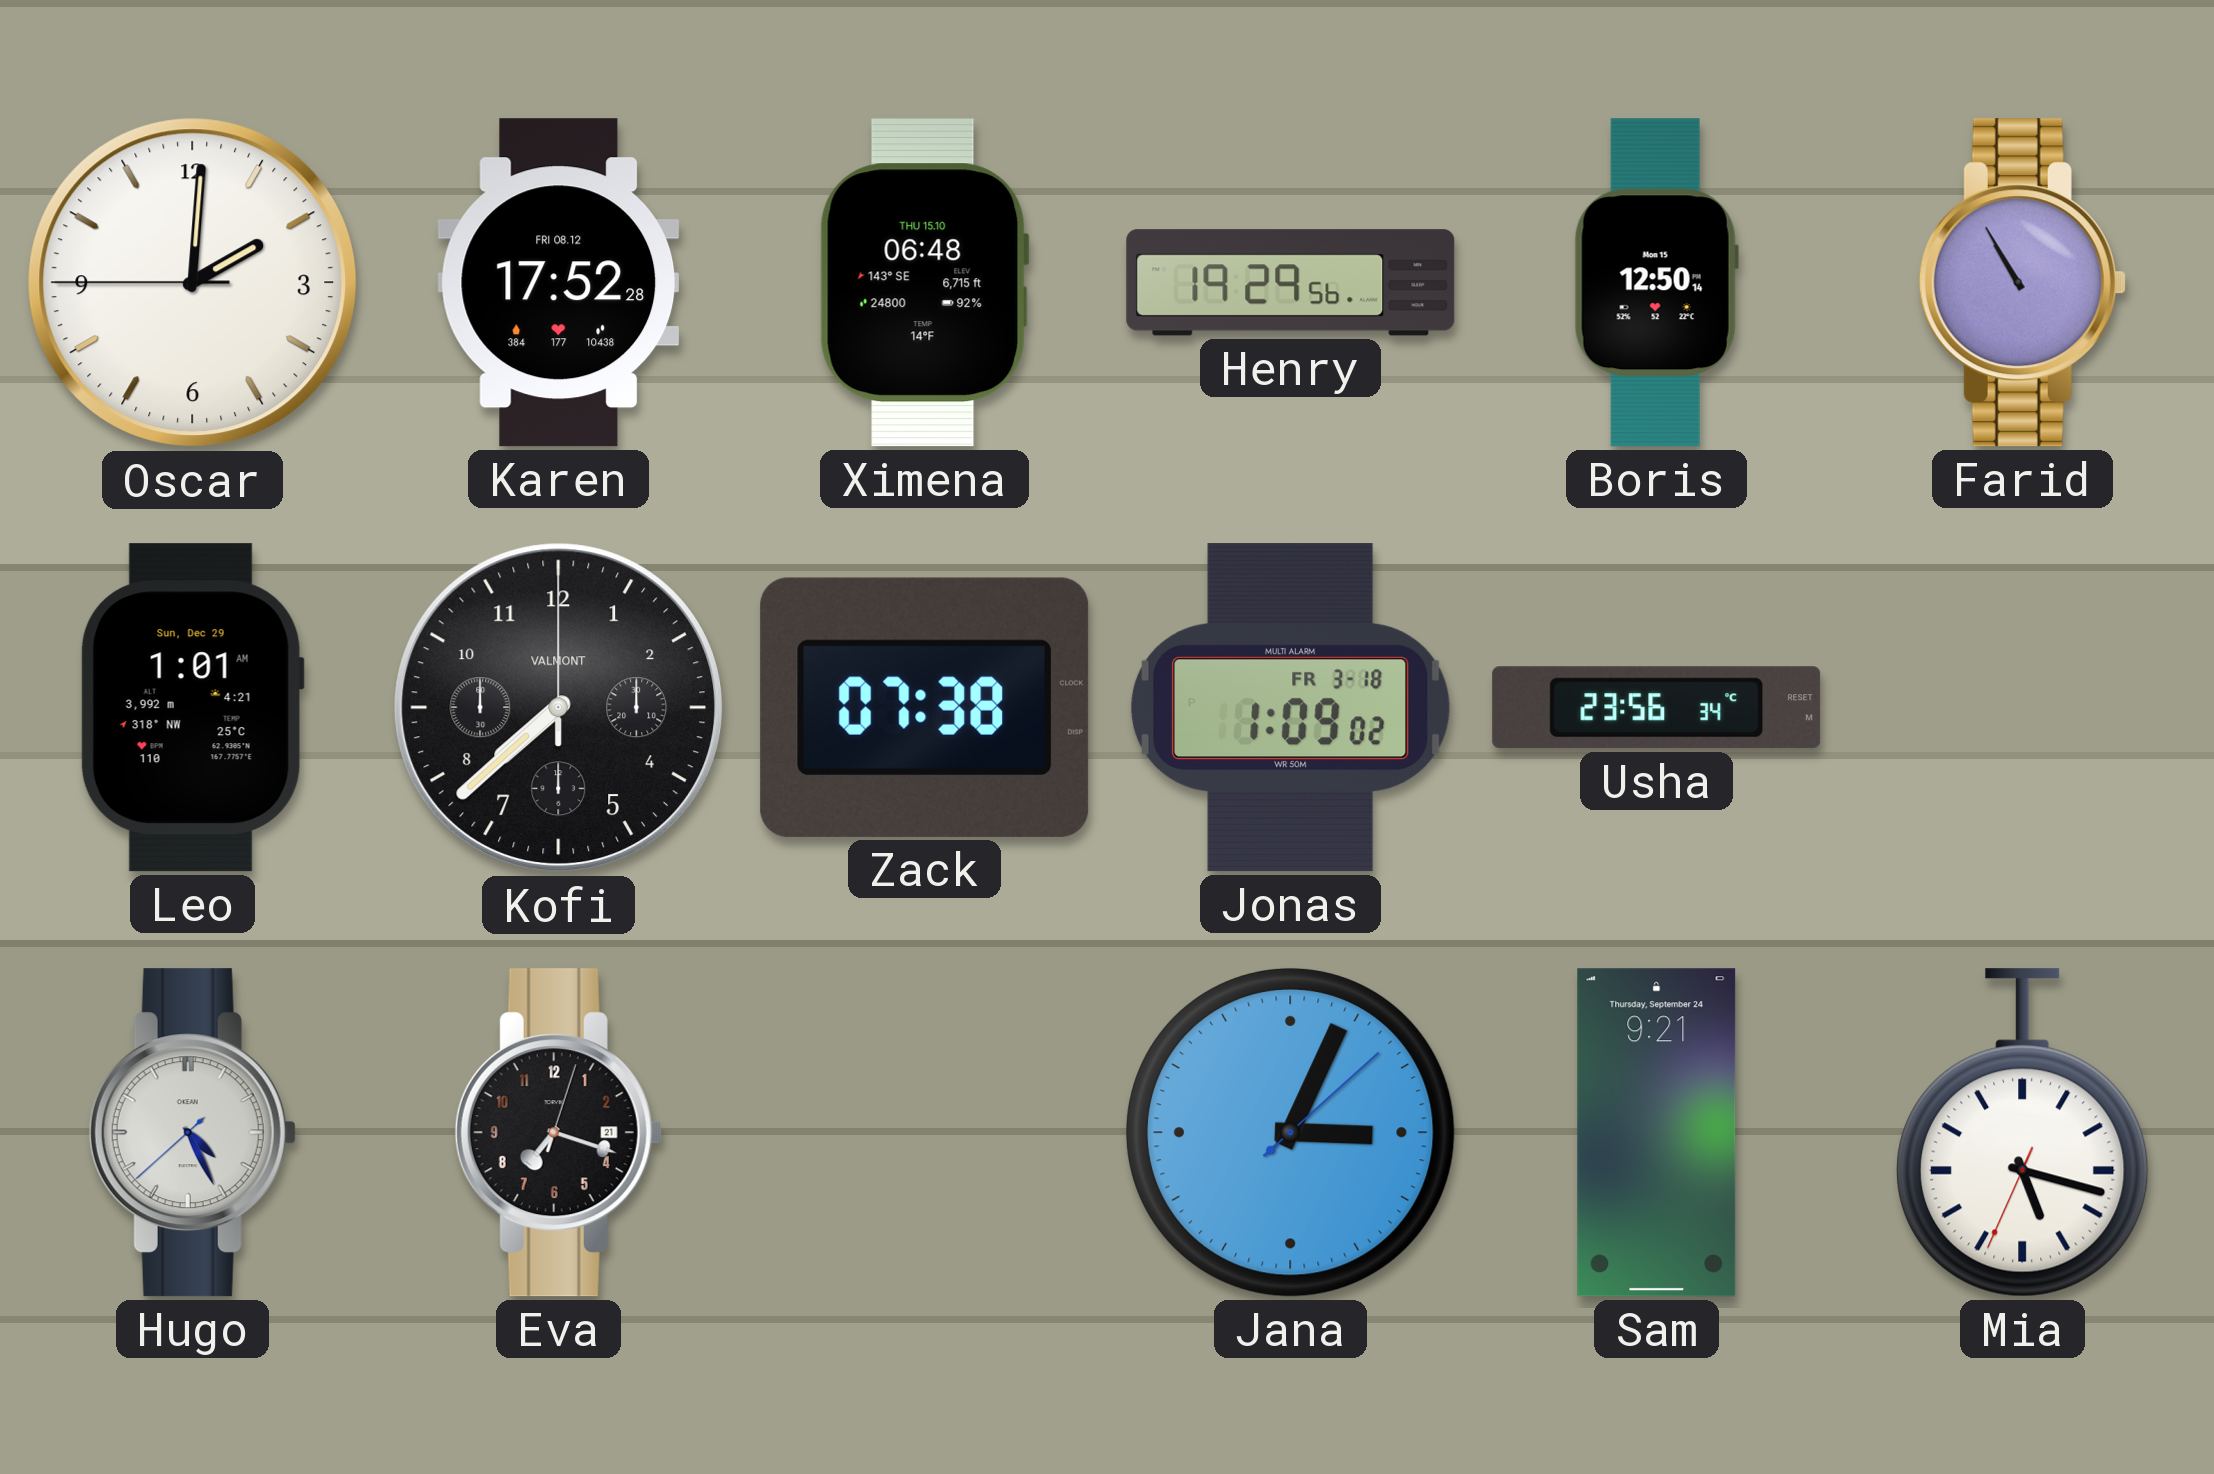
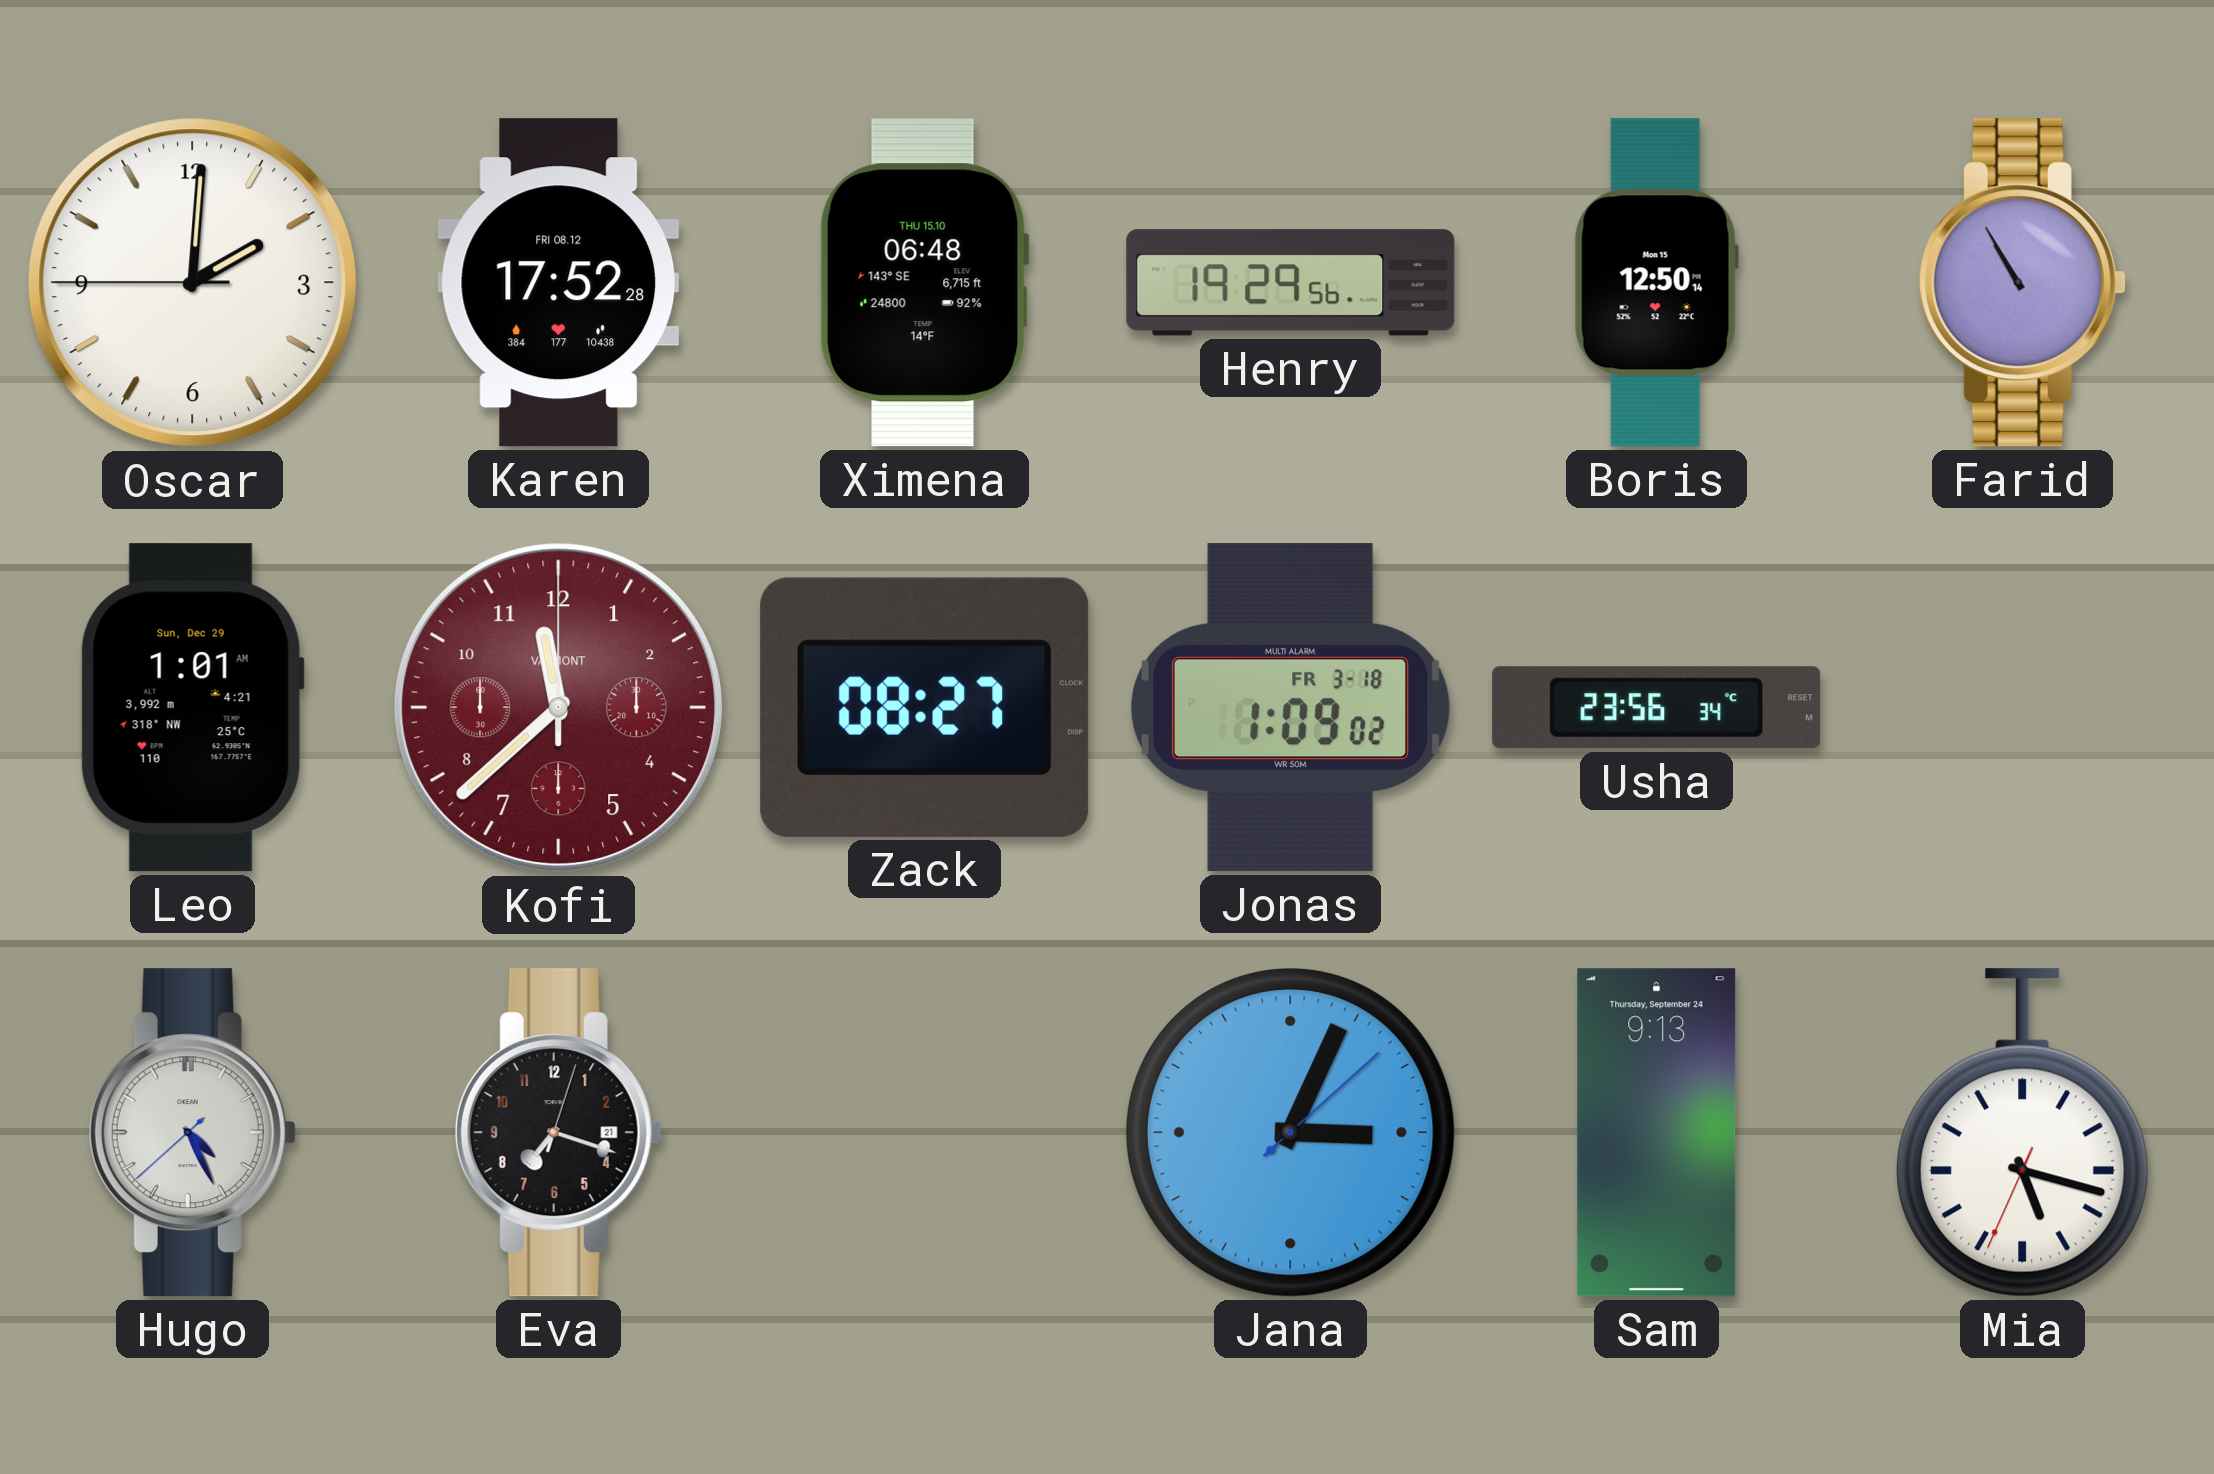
Kofi: 7:38 -> 11:38 (559, 708)
Kofi dial: black -> burgundy (559, 708)
Zack: 07:38 -> 08:27 (925, 707)
Sam: 9:21 -> 9:13 (1657, 1133)
